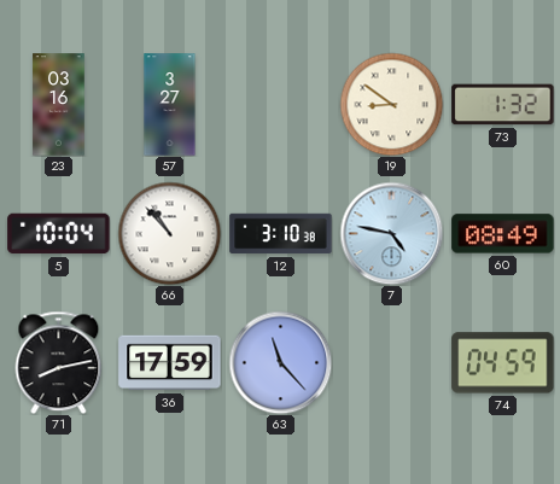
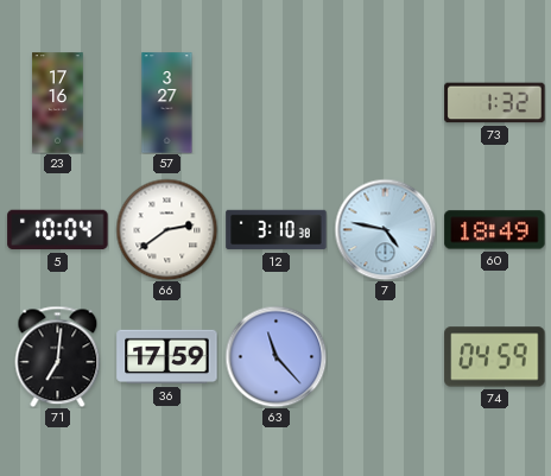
23: 03:16 -> 17:16 (58, 103)
19: 8:51 -> none (391, 104)
66: 10:53 -> 2:39 (166, 229)
60: 08:49 -> 18:49 (495, 230)
71: 8:13 -> 7:01 (58, 356)
